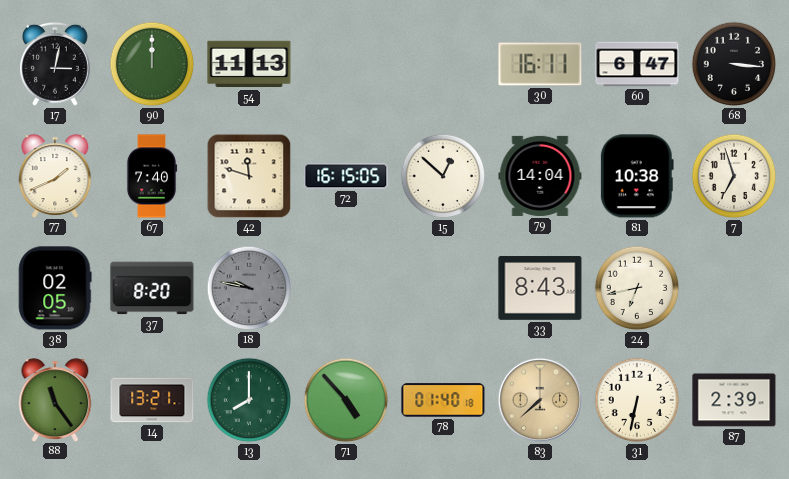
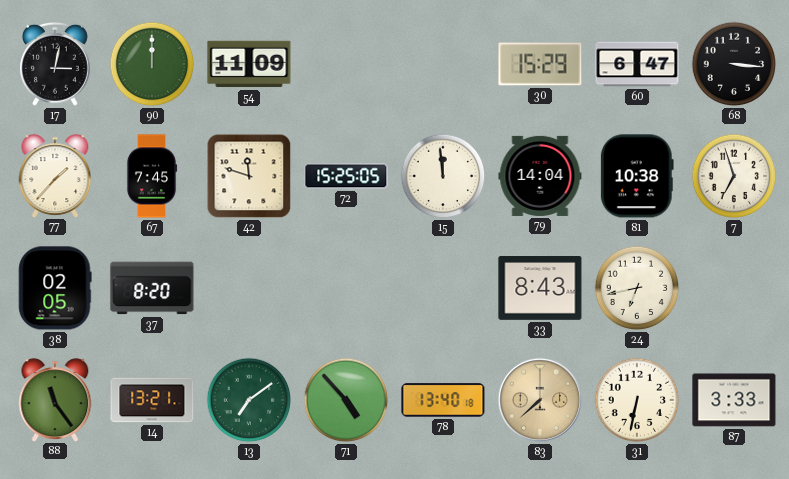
54: 11:13 -> 11:09 (249, 64)
30: 16:11 -> 15:29 (540, 64)
77: 1:41 -> 1:37 (55, 176)
67: 7:40 -> 7:45 (152, 176)
72: 16:15 -> 15:25 (346, 176)
15: 12:52 -> 11:59 (443, 176)
18: 9:47 -> none (249, 288)
13: 8:00 -> 7:09 (249, 400)
78: 01:40 -> 13:40 (443, 400)
87: 2:39 -> 3:33 (734, 400)
